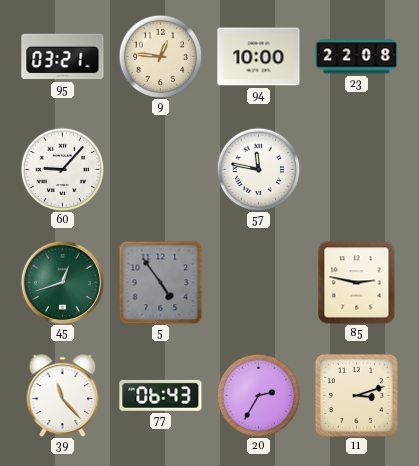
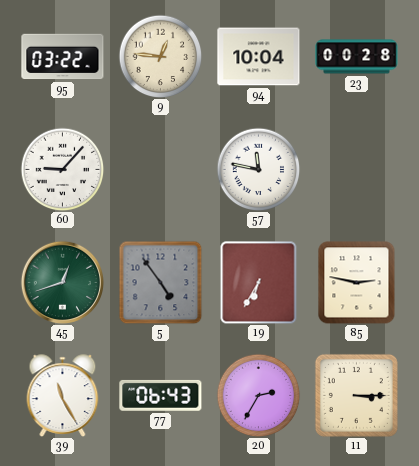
95: 03:21 -> 03:22 (63, 57)
94: 10:00 -> 10:04 (259, 57)
23: 22:08 -> 00:28 (357, 57)
19: none -> 6:35 (259, 282)
39: 11:23 -> 11:25 (63, 396)
11: 3:12 -> 3:15 (356, 395)
